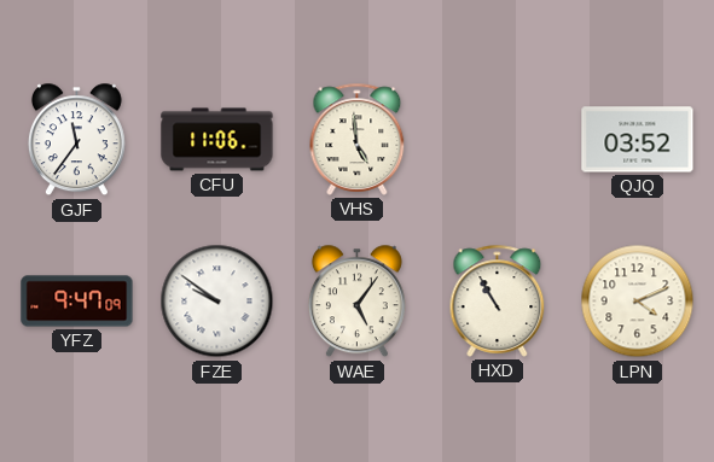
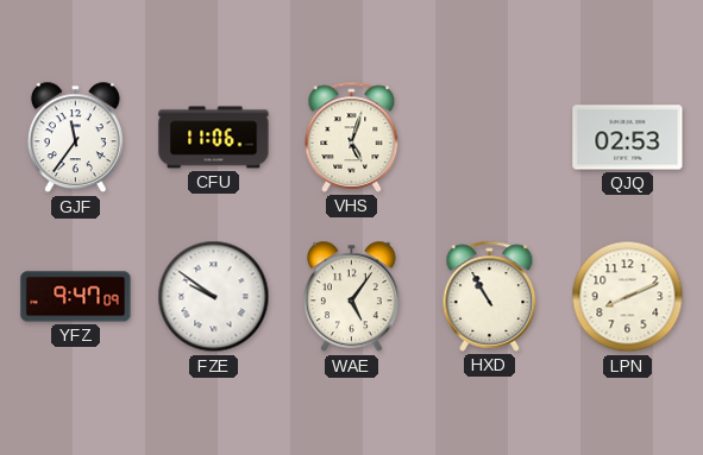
VHS: 4:59 -> 5:03 (352, 137)
QJQ: 03:52 -> 02:53 (628, 138)
LPN: 4:11 -> 8:11 (628, 297)
